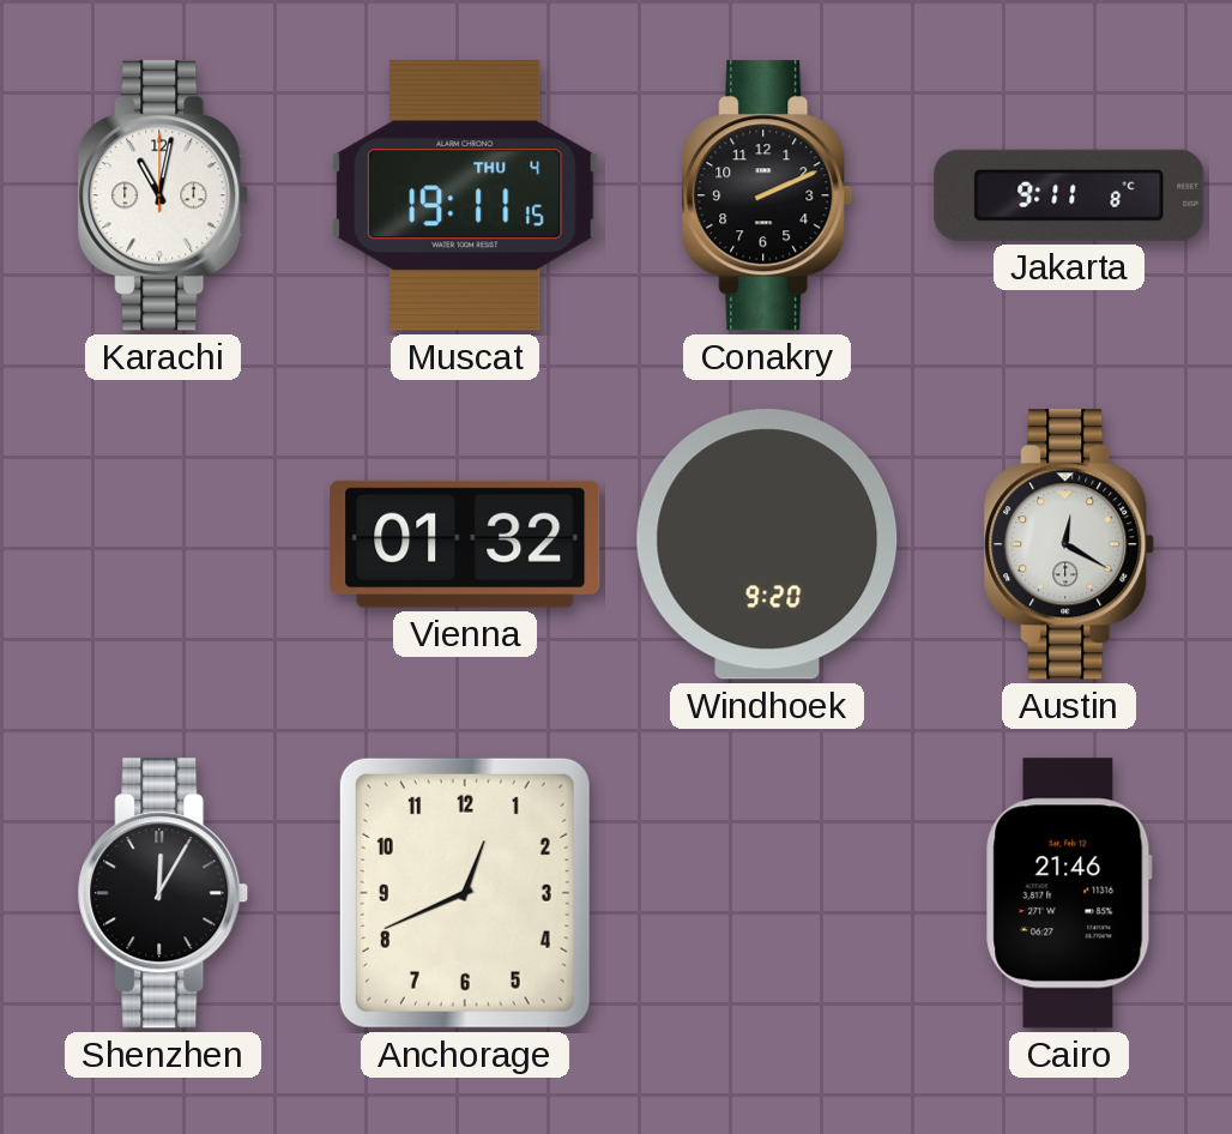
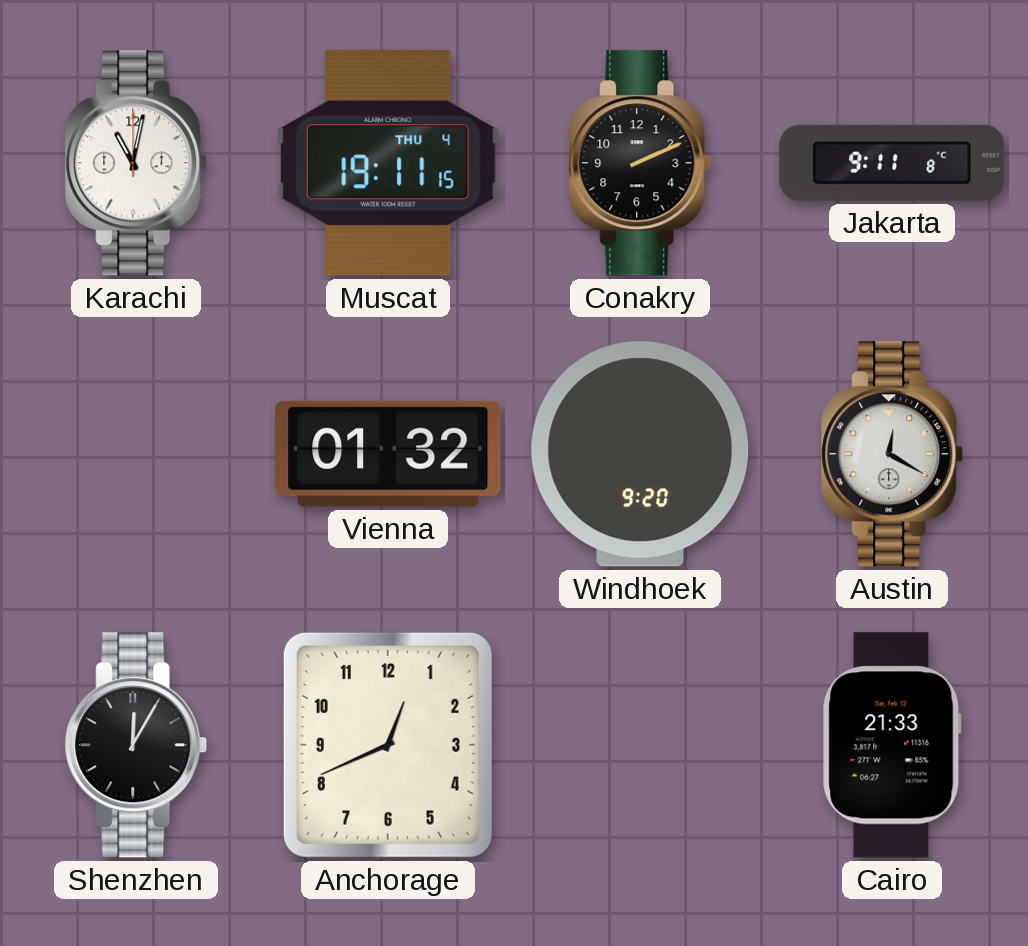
Cairo: 21:46 -> 21:33 (892, 745)
